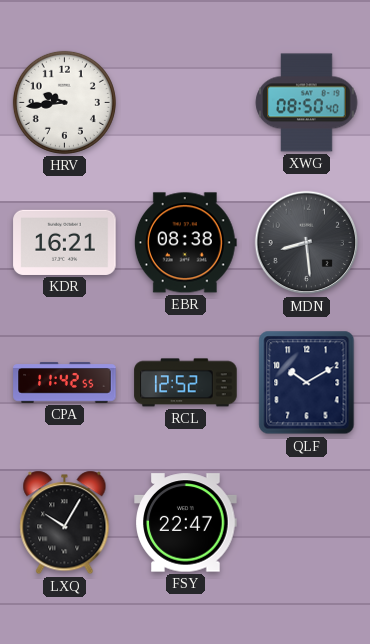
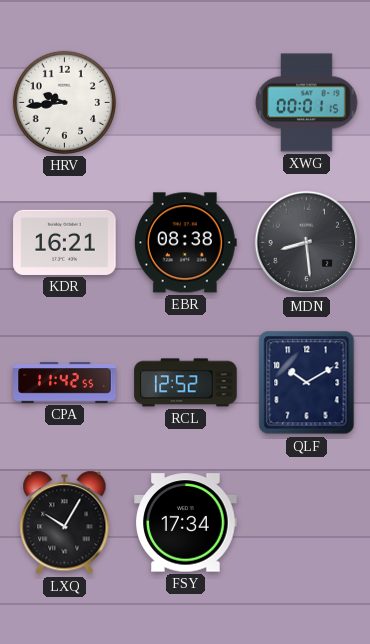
XWG: 08:50 -> 00:01 (307, 103)
FSY: 22:47 -> 17:34 (186, 523)
